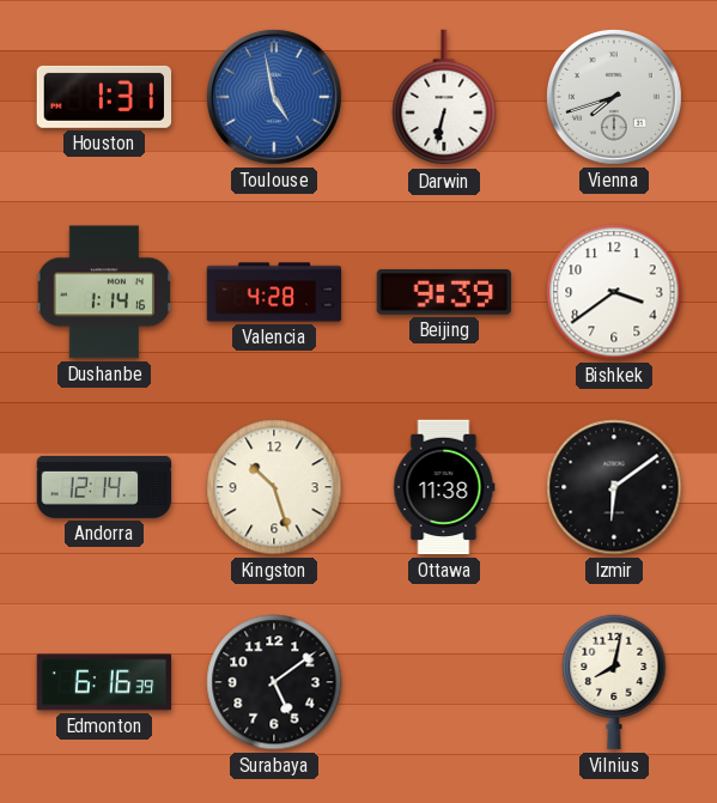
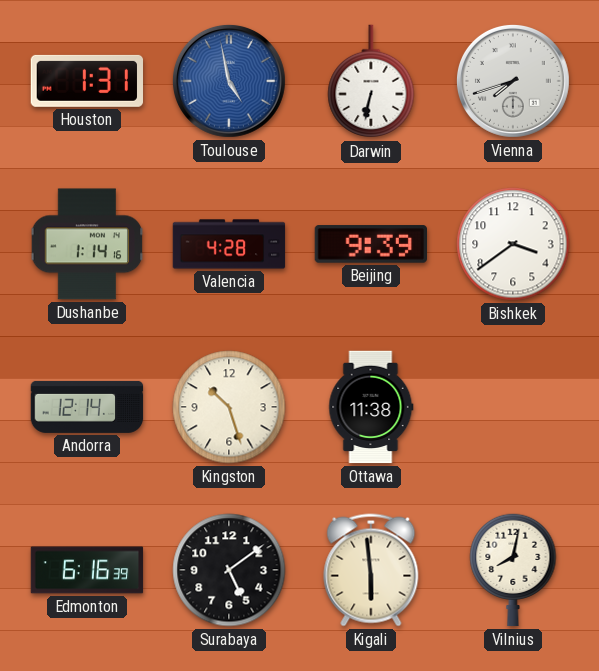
Izmir: 6:09 -> none (614, 487)
Kigali: none -> 5:59 (371, 570)
